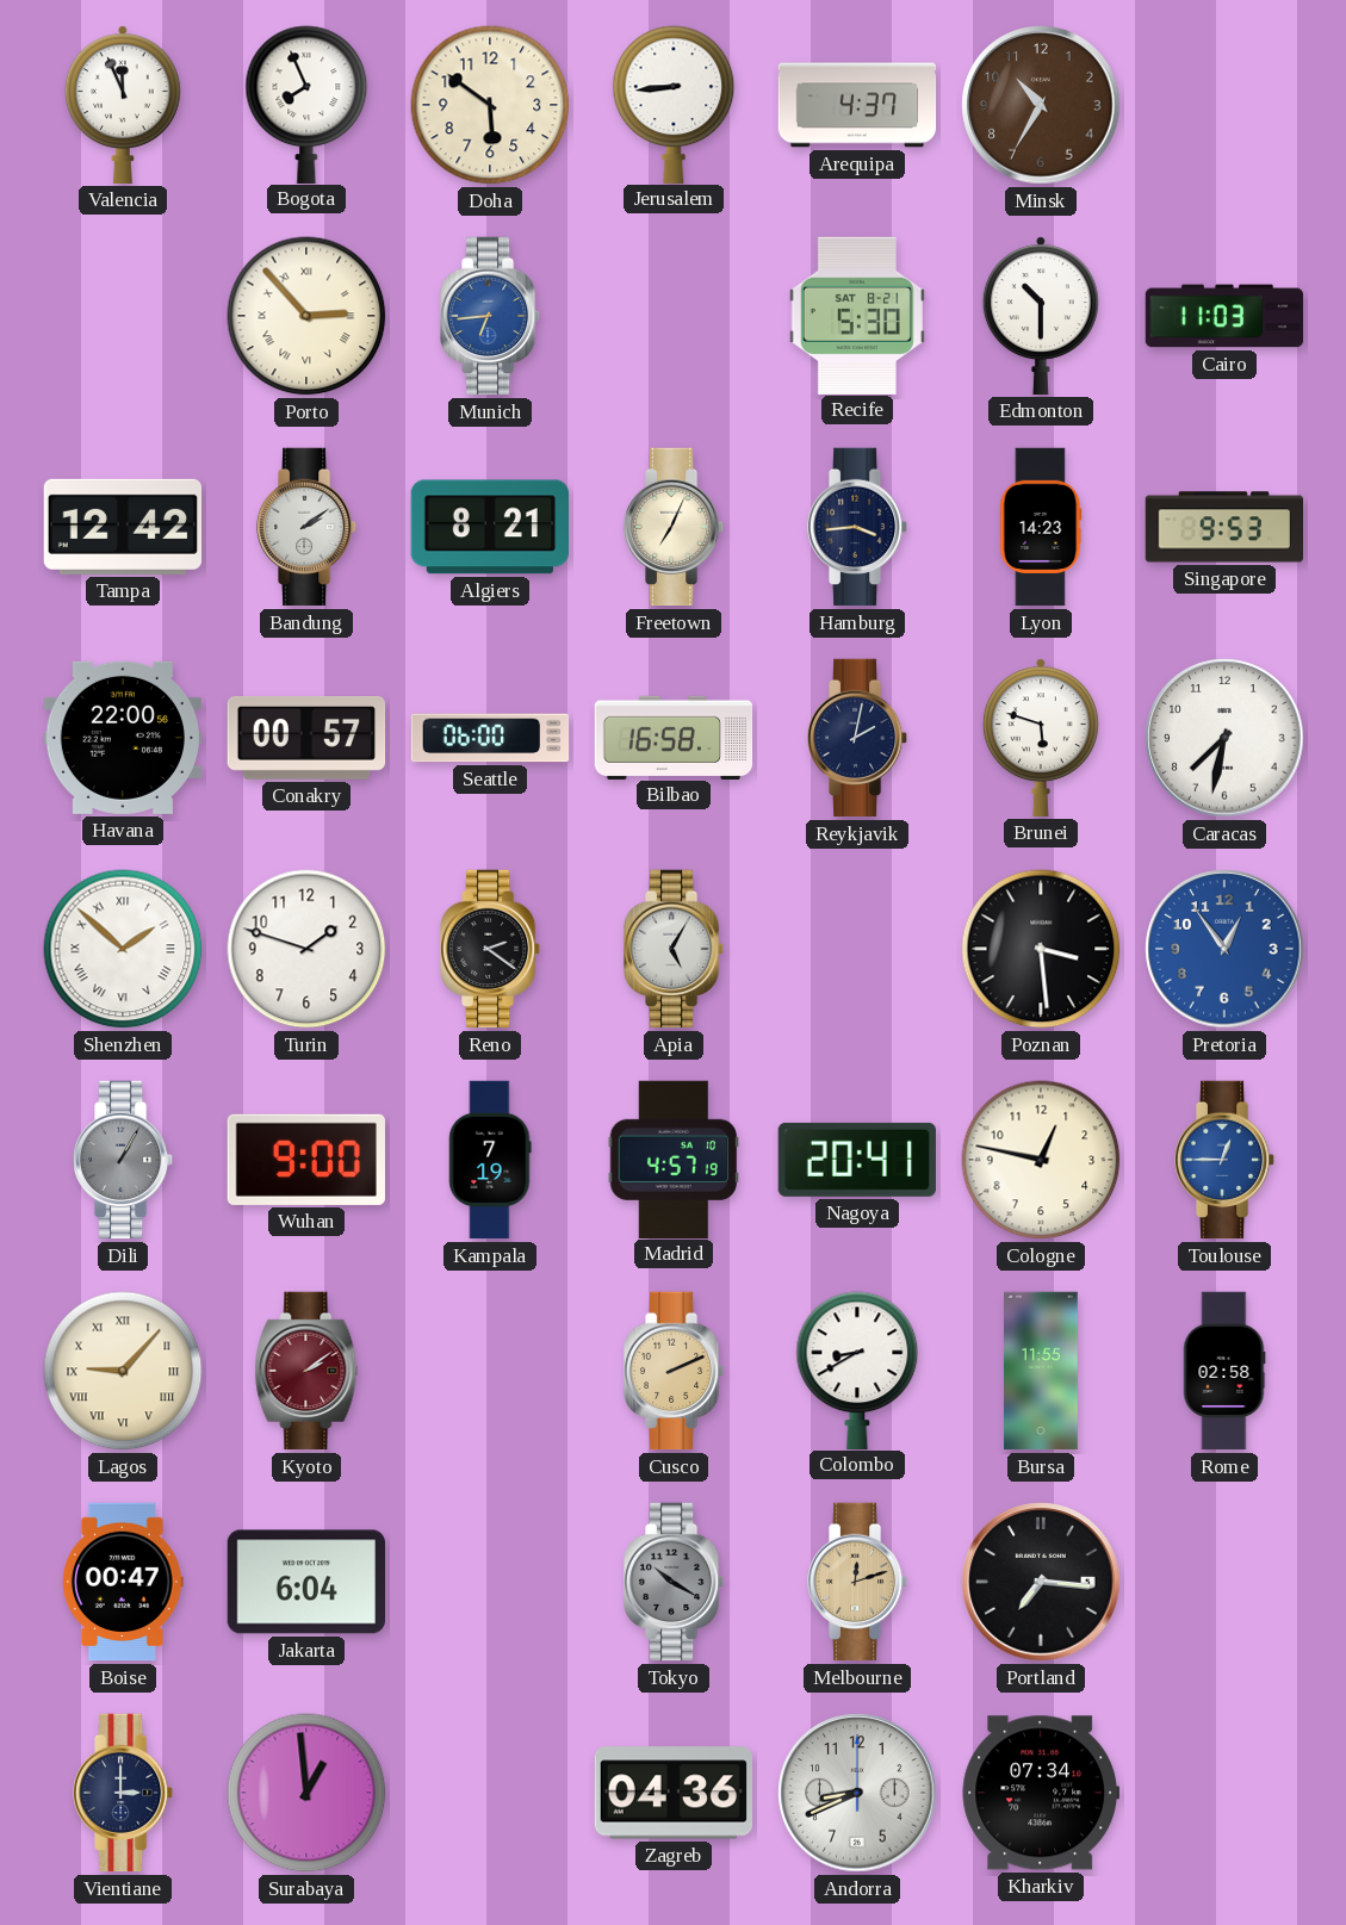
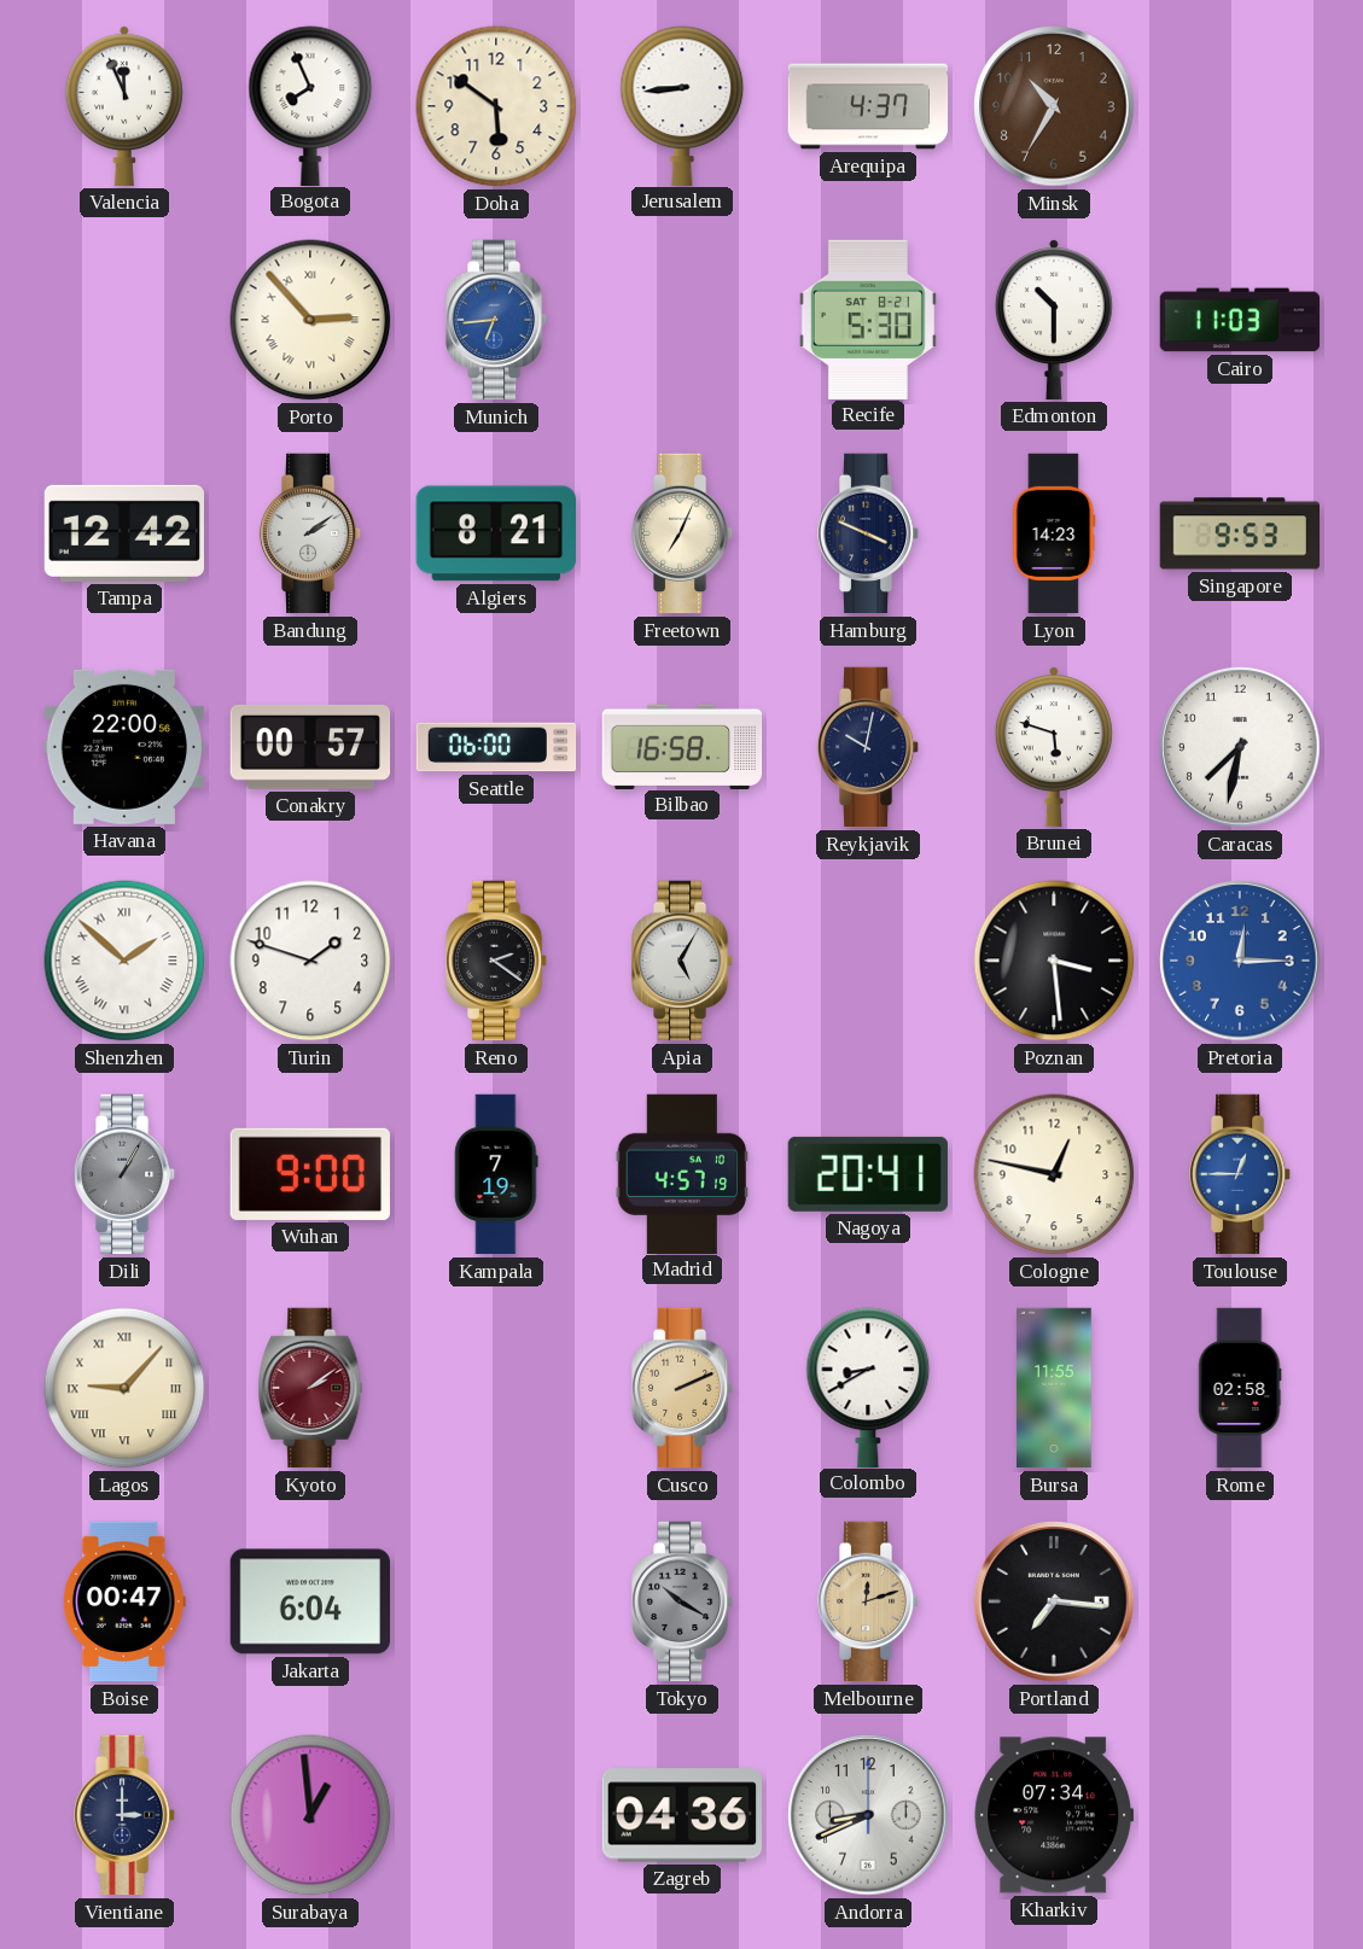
Hamburg: 3:44 -> 3:49 (868, 533)
Reykjavik: 2:02 -> 10:02 (868, 747)
Pretoria: 12:54 -> 12:15 (1240, 961)
